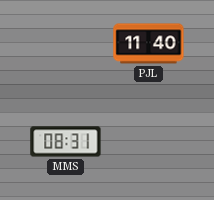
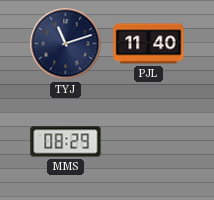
TYJ: none -> 11:12 (66, 44)
MMS: 08:31 -> 08:29 (66, 142)
